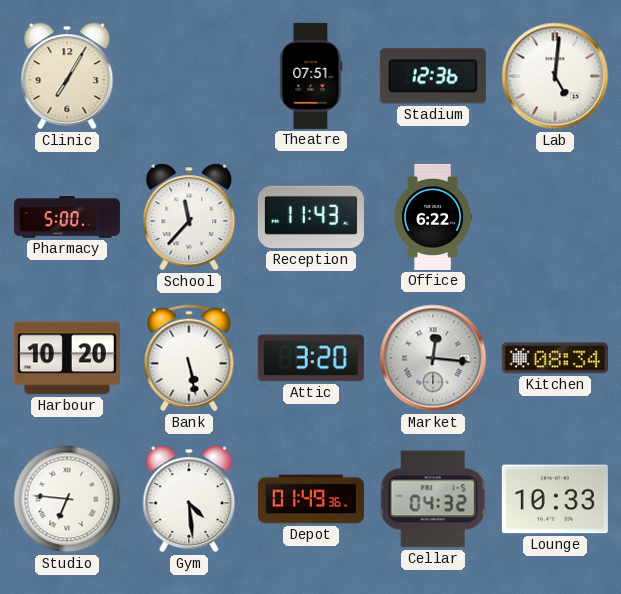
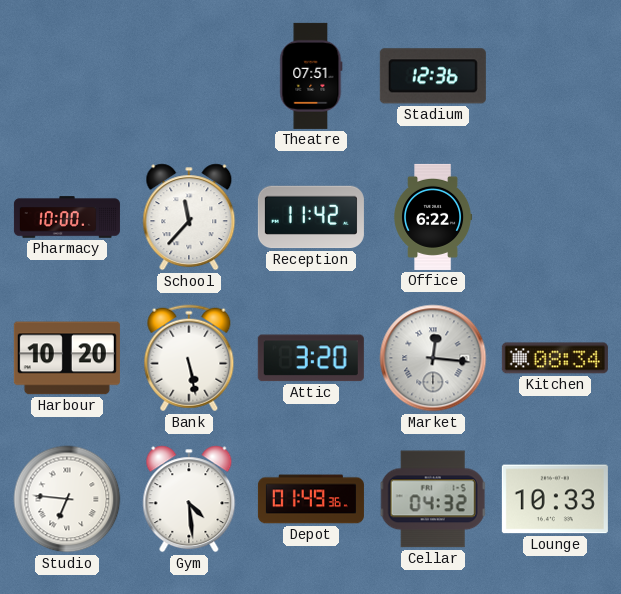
Clinic: 7:05 -> none (67, 76)
Lab: 5:01 -> none (555, 76)
Pharmacy: 5:00 -> 10:00 (67, 217)
Reception: 11:43 -> 11:42 (311, 217)
